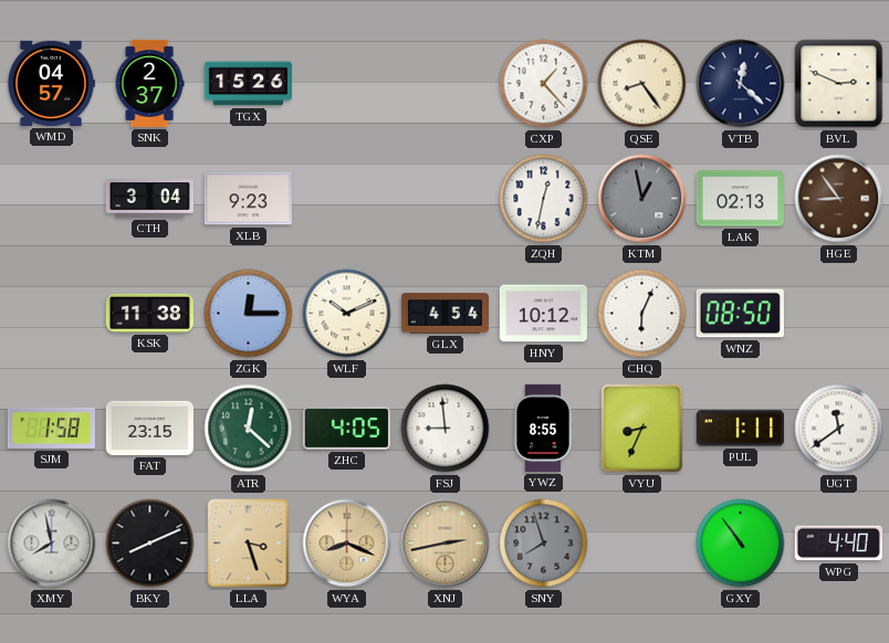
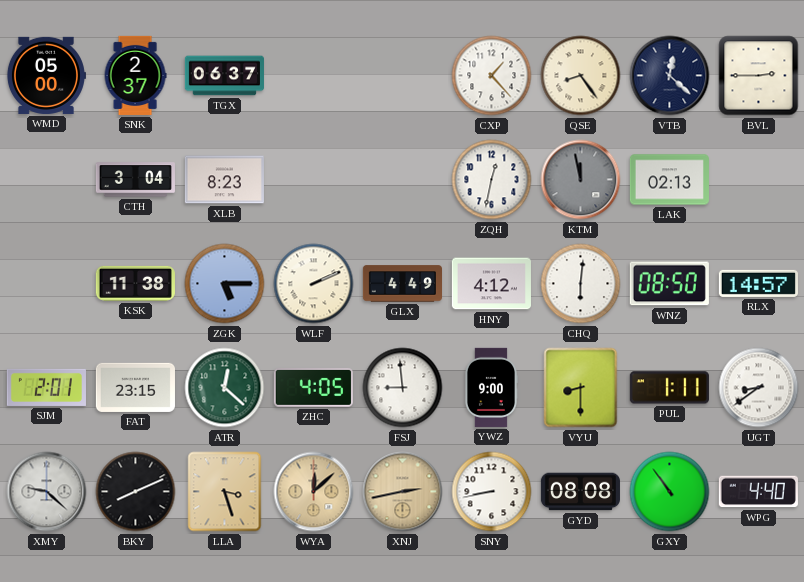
WMD: 04:57 -> 05:00 (46, 75)
TGX: 15:26 -> 06:37 (224, 76)
BVL: 2:49 -> 2:45 (759, 76)
XLB: 9:23 -> 8:23 (224, 180)
KTM: 12:58 -> 11:58 (581, 180)
HGE: 8:54 -> none (839, 199)
ZGK: 12:15 -> 5:15 (225, 284)
WLF: 10:11 -> 2:11 (314, 284)
GLX: 4:54 -> 4:49 (402, 284)
HNY: 10:12 -> 4:12 (491, 284)
CHQ: 6:04 -> 6:01 (581, 284)
RLX: none -> 14:57 (758, 283)
SJM: 1:58 -> 2:01 (46, 387)
YWZ: 8:55 -> 9:00 (490, 387)
VYU: 8:34 -> 8:30 (581, 388)
UGT: 11:39 -> 8:39 (759, 388)
XMY: 7:58 -> 9:22 (47, 492)
WYA: 8:19 -> 12:08 (314, 492)
SNY: 7:57 -> 8:43 (492, 492)
SNY dial: grey -> white (492, 492)
GYD: none -> 08:08 (580, 492)
